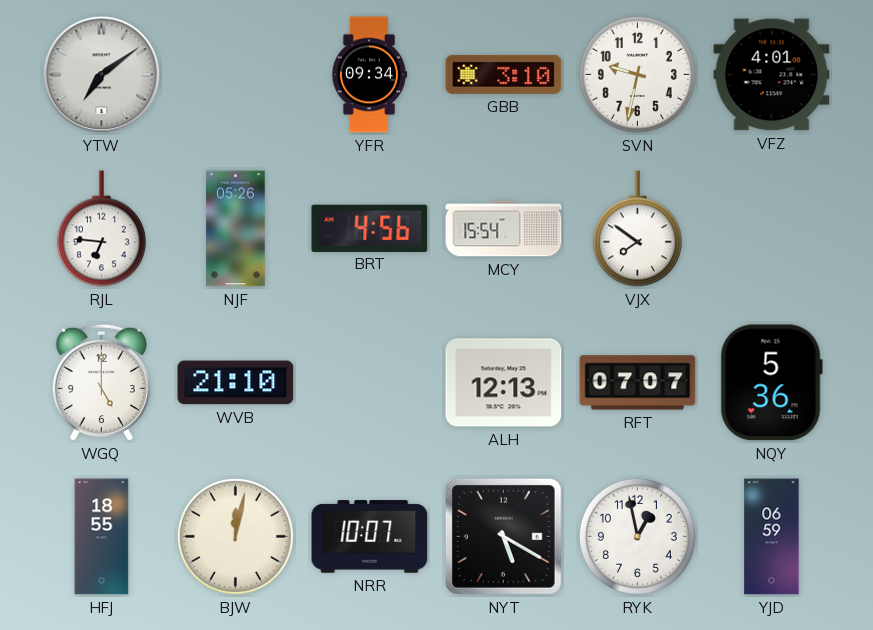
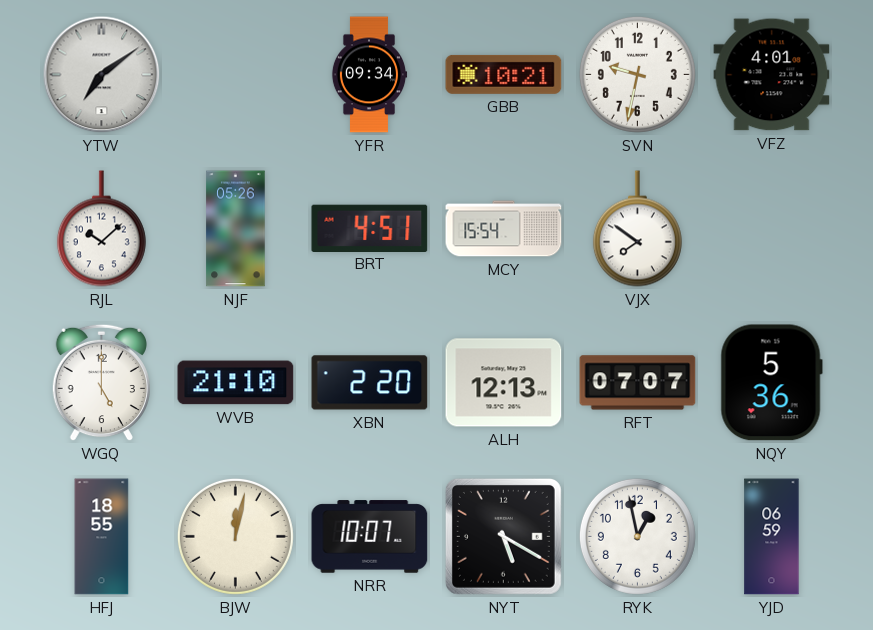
GBB: 3:10 -> 10:21 (504, 74)
RJL: 6:46 -> 10:08 (101, 229)
BRT: 4:56 -> 4:51 (370, 228)
XBN: none -> 2:20 (370, 383)
